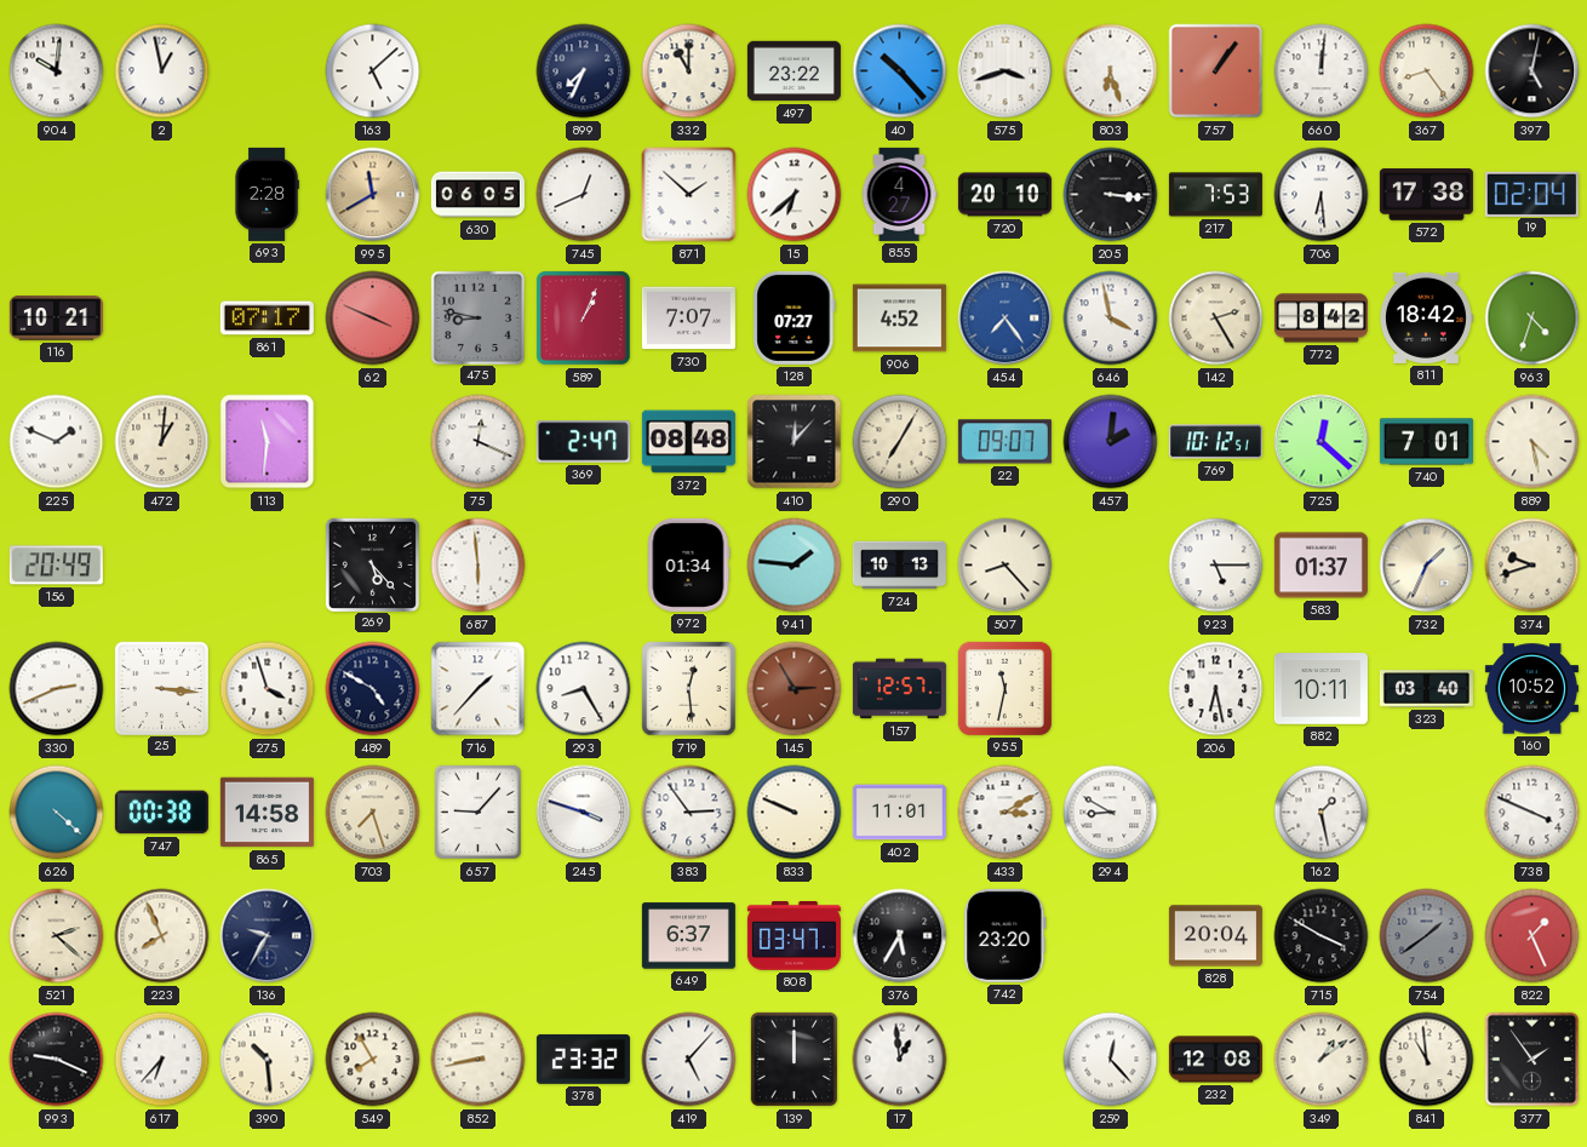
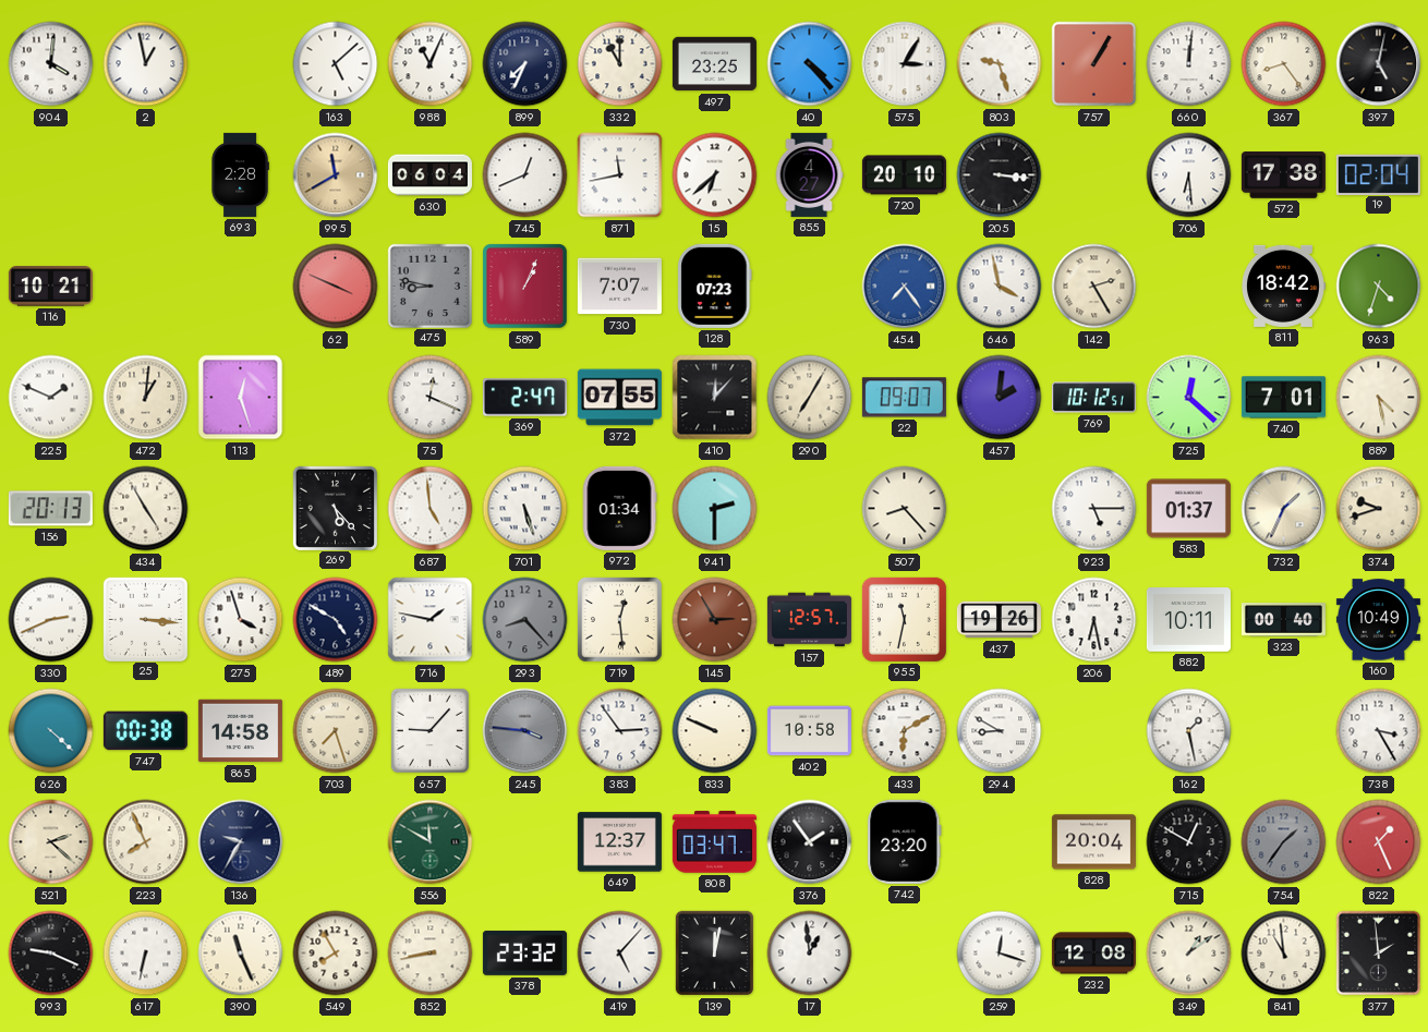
904: 10:01 -> 4:01 (51, 64)
988: none -> 11:04 (431, 64)
497: 23:22 -> 23:25 (714, 64)
40: 10:23 -> 4:23 (810, 64)
575: 3:42 -> 3:05 (905, 64)
803: 6:27 -> 9:27 (1000, 64)
757: 1:06 -> 1:05 (1094, 64)
630: 06:05 -> 06:04 (429, 175)
871: 1:52 -> 11:43 (620, 175)
217: 7:53 -> none (1215, 195)
861: 07:17 -> none (267, 319)
128: 07:27 -> 07:23 (715, 286)
906: 4:52 -> none (899, 319)
772: 8:42 -> none (1320, 319)
113: 11:31 -> 12:27 (241, 398)
372: 08:48 -> 07:55 (619, 398)
156: 20:49 -> 20:13 (50, 509)
434: none -> 4:55 (146, 509)
687: 5:59 -> 4:59 (431, 509)
701: none -> 5:27 (525, 509)
941: 1:46 -> 2:30 (715, 509)
724: 10:13 -> none (899, 566)
716: 1:37 -> 1:47 (431, 620)
293: 8:25 -> 8:23 (525, 620)
293 dial: white -> grey (525, 620)
437: none -> 19:26 (999, 620)
323: 03:40 -> 00:40 (1283, 620)
160: 10:52 -> 10:49 (1378, 620)
245: 3:48 -> 3:46 (525, 731)
245 dial: white -> grey (525, 731)
402: 11:01 -> 10:58 (809, 731)
433: 3:10 -> 6:10 (905, 731)
738: 3:49 -> 3:25 (1379, 731)
556: none -> 11:50 (431, 842)
649: 6:37 -> 12:37 (619, 842)
376: 5:35 -> 1:54 (810, 842)
715: 3:50 -> 12:50 (1189, 842)
754: 1:39 -> 1:36 (1284, 842)
617: 6:37 -> 6:32 (146, 954)
390: 10:29 -> 11:26 (241, 954)
139: 12:00 -> 12:02 (714, 954)
259: 12:23 -> 12:18 (1000, 954)
377: 1:54 -> 1:59 (1379, 954)
